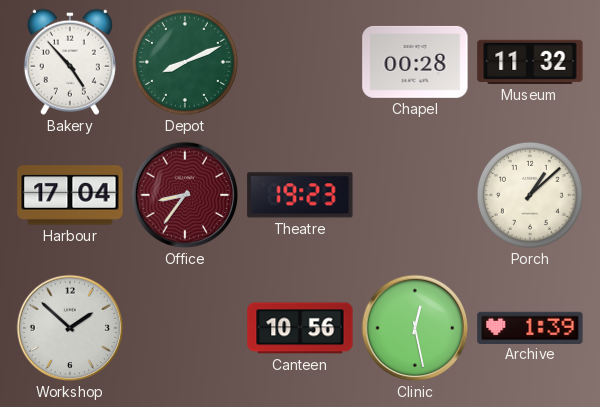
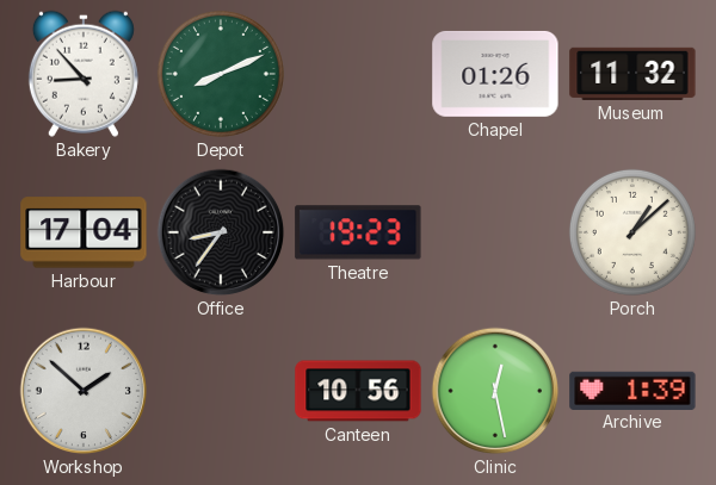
Bakery: 4:53 -> 8:53 (84, 74)
Chapel: 00:28 -> 01:26 (495, 74)
Office dial: burgundy -> black (221, 232)
